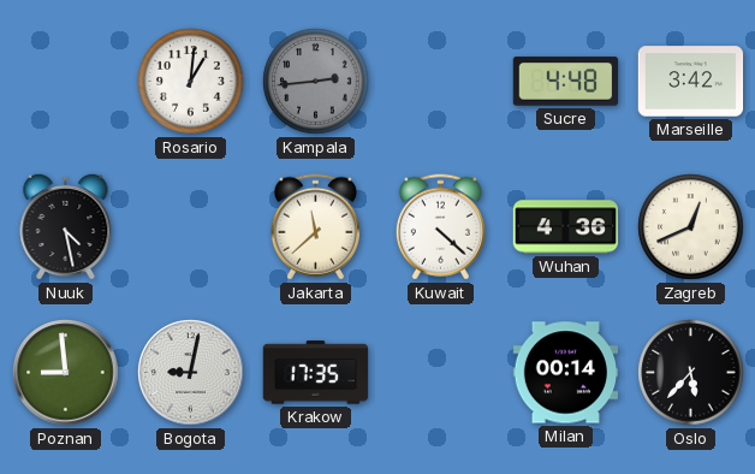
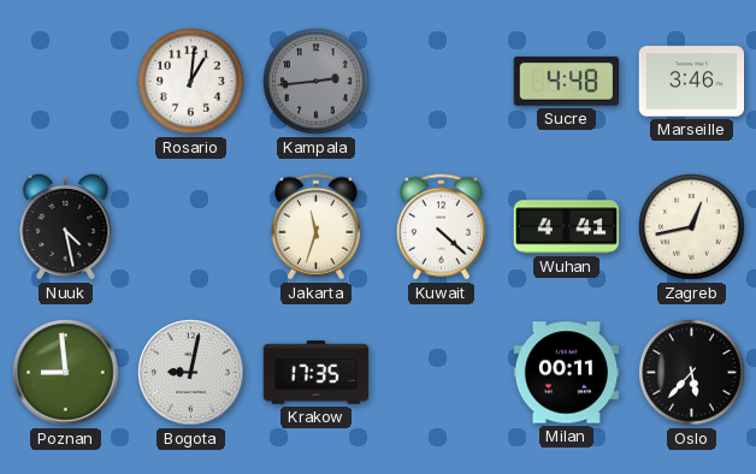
Marseille: 3:42 -> 3:46 (692, 82)
Jakarta: 11:38 -> 11:33 (315, 227)
Wuhan: 4:36 -> 4:41 (567, 227)
Zagreb: 12:41 -> 12:43 (692, 227)
Milan: 00:14 -> 00:11 (567, 373)
